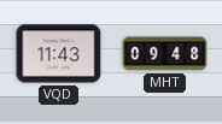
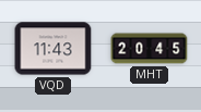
MHT: 09:48 -> 20:45 (150, 49)
